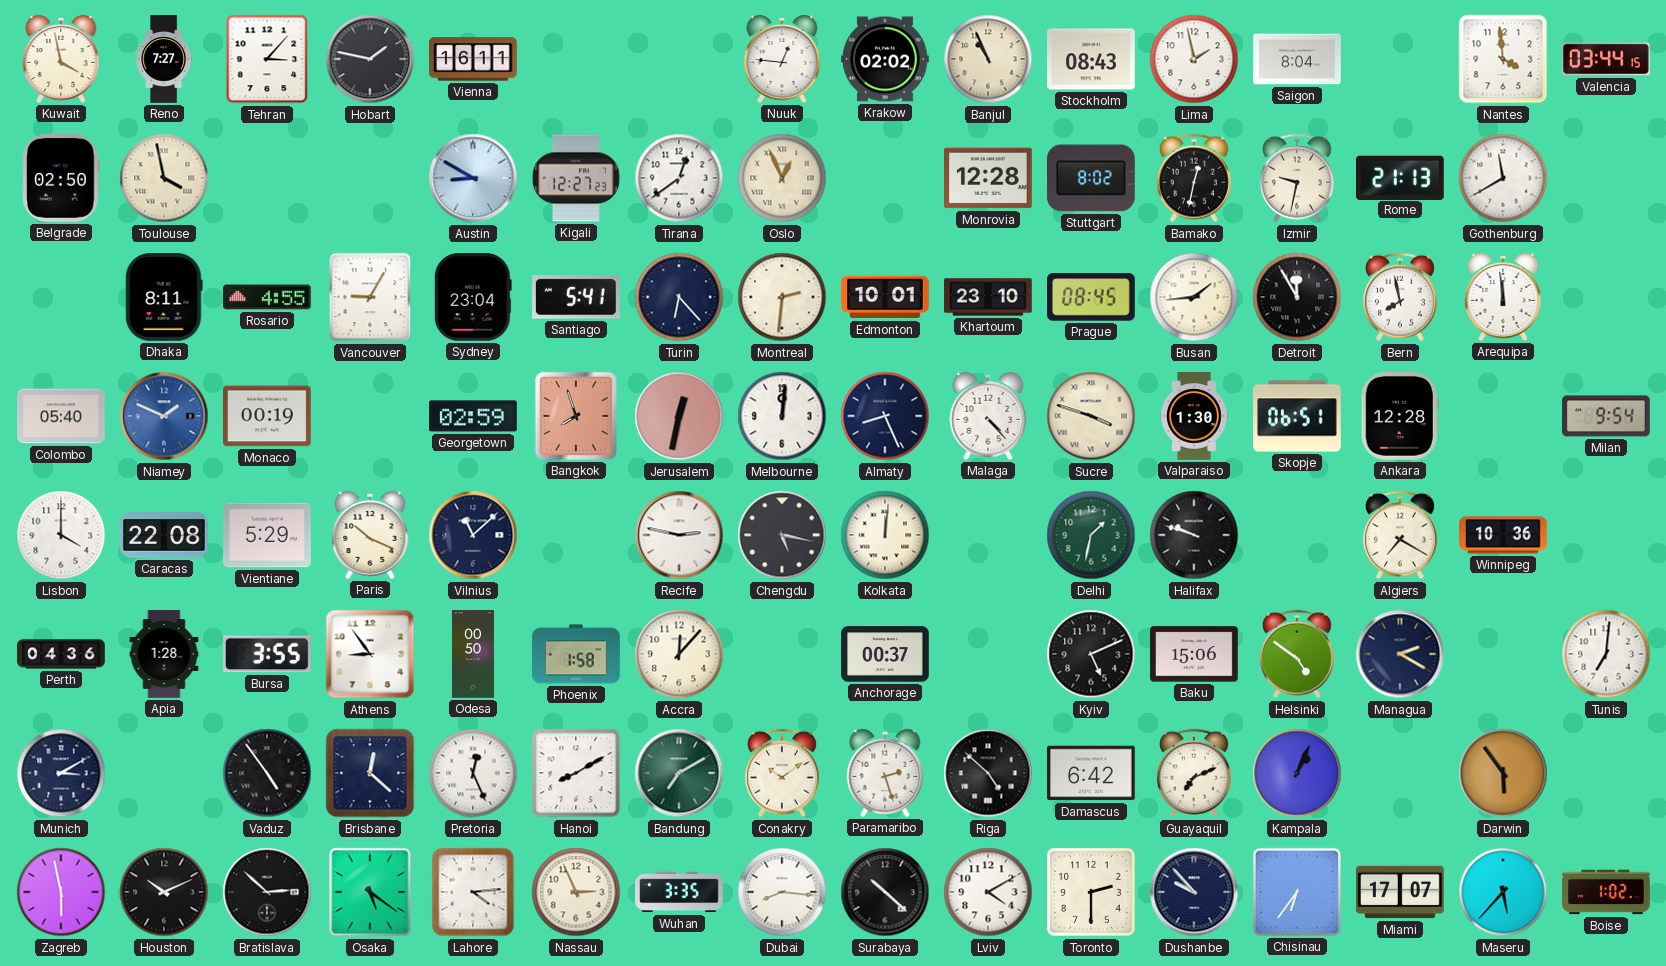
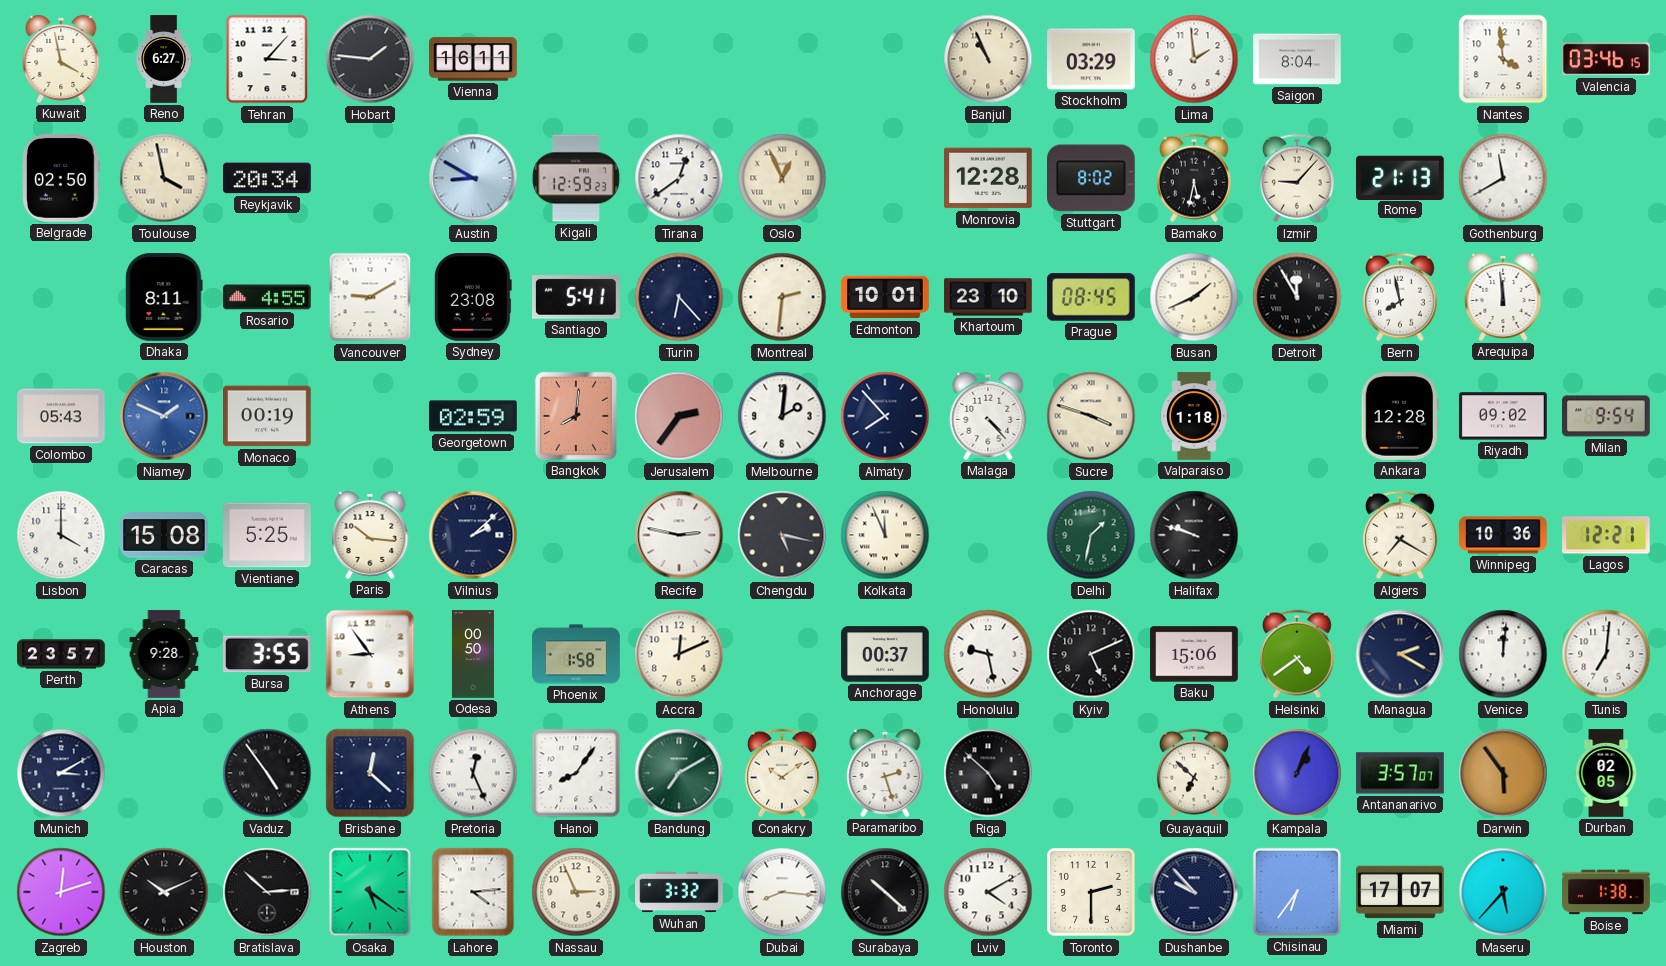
Reno: 7:27 -> 6:27 (163, 59)
Hobart: 1:47 -> 1:46 (370, 59)
Nuuk: 12:46 -> none (782, 59)
Krakow: 02:02 -> none (885, 59)
Stockholm: 08:43 -> 03:29 (1091, 59)
Lima: 1:58 -> 1:59 (1194, 59)
Valencia: 03:44 -> 03:46 (1607, 59)
Reykjavik: none -> 20:34 (268, 178)
Kigali: 12:27 -> 12:59 (577, 178)
Bamako: 12:32 -> 5:32 (1194, 178)
Izmir: 9:32 -> 9:07 (1297, 178)
Vancouver: 9:05 -> 9:10 (370, 297)
Sydney: 23:04 -> 23:08 (473, 298)
Busan: 1:44 -> 1:41 (1194, 297)
Colombo: 05:40 -> 05:43 (61, 416)
Bangkok: 7:57 -> 8:01 (576, 416)
Jerusalem: 12:32 -> 2:36 (679, 416)
Melbourne: 12:01 -> 2:01 (782, 416)
Almaty: 8:26 -> 7:53 (885, 416)
Valparaiso: 1:30 -> 1:18 (1194, 416)
Skopje: 06:51 -> none (1297, 416)
Riyadh: none -> 09:02 (1503, 416)
Caracas: 22:08 -> 15:08 (165, 535)
Vientiane: 5:29 -> 5:25 (267, 535)
Paris: 10:19 -> 10:16 (370, 535)
Vilnius: 11:08 -> 2:08 (473, 535)
Kolkata: 12:01 -> 11:56 (885, 535)
Lagos: none -> 12:21 (1607, 535)
Perth: 04:36 -> 23:57 (61, 654)
Apia: 1:28 -> 9:28 (164, 654)
Accra: 12:07 -> 12:11 (679, 654)
Honolulu: none -> 9:28 (988, 654)
Helsinki: 4:51 -> 4:39 (1297, 654)
Venice: none -> 12:01 (1503, 654)
Hanoi: 8:10 -> 8:06 (576, 773)
Damascus: 6:42 -> none (1092, 773)
Guayaquil: 7:11 -> 6:52 (1194, 773)
Antananarivo: none -> 3:57 (1400, 773)
Durban: none -> 02:05 (1606, 773)
Zagreb: 5:58 -> 12:12 (61, 892)
Wuhan: 3:35 -> 3:32 (679, 892)
Boise: 1:02 -> 1:38 (1606, 892)
